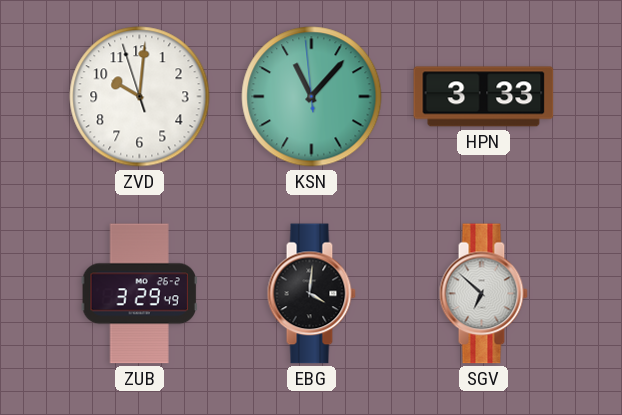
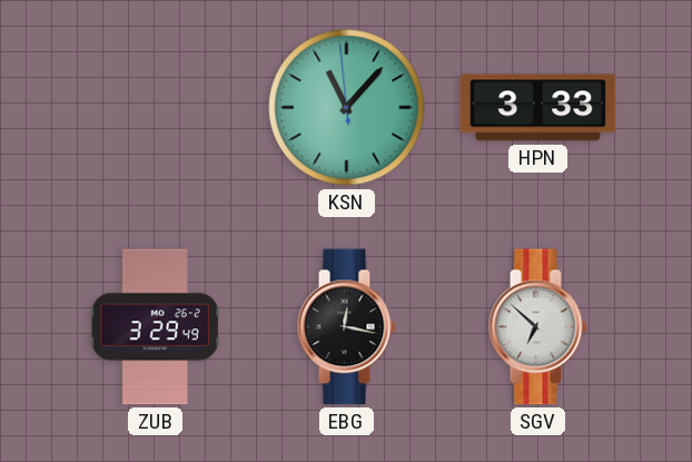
ZVD: 10:00 -> none (140, 97)
EBG: 4:01 -> 12:17 (346, 327)
